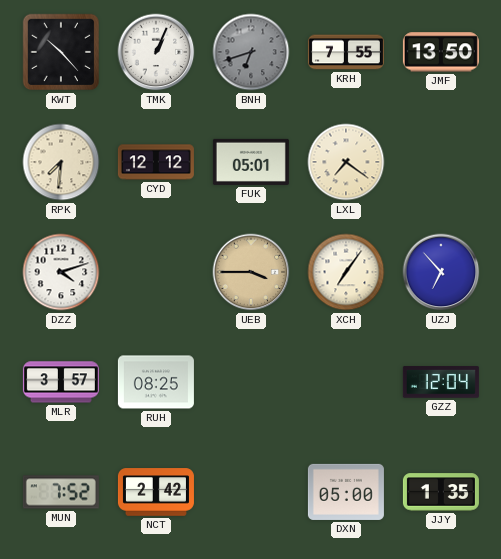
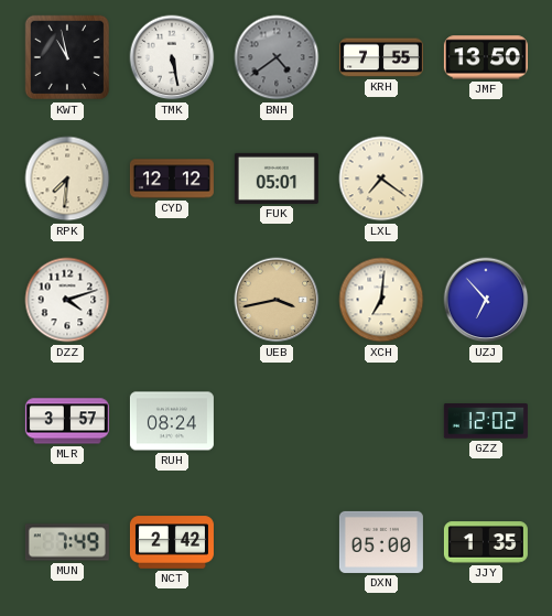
KWT: 10:23 -> 10:58 (67, 57)
TMK: 1:04 -> 5:28 (172, 57)
BNH: 6:42 -> 4:39 (277, 57)
UEB: 3:45 -> 3:43 (277, 300)
XCH: 7:06 -> 7:01 (381, 300)
RUH: 08:25 -> 08:24 (172, 421)
GZZ: 12:04 -> 12:02 (486, 421)
MUN: 7:52 -> 7:49 (67, 542)
